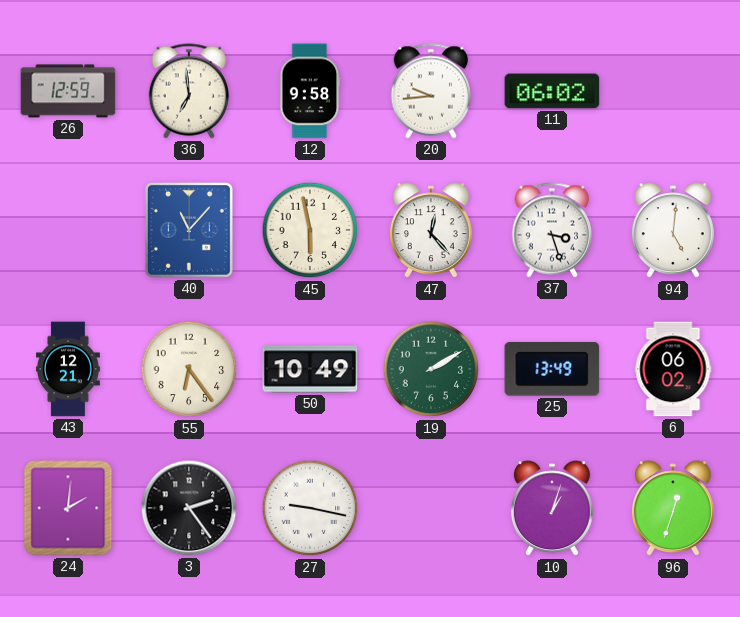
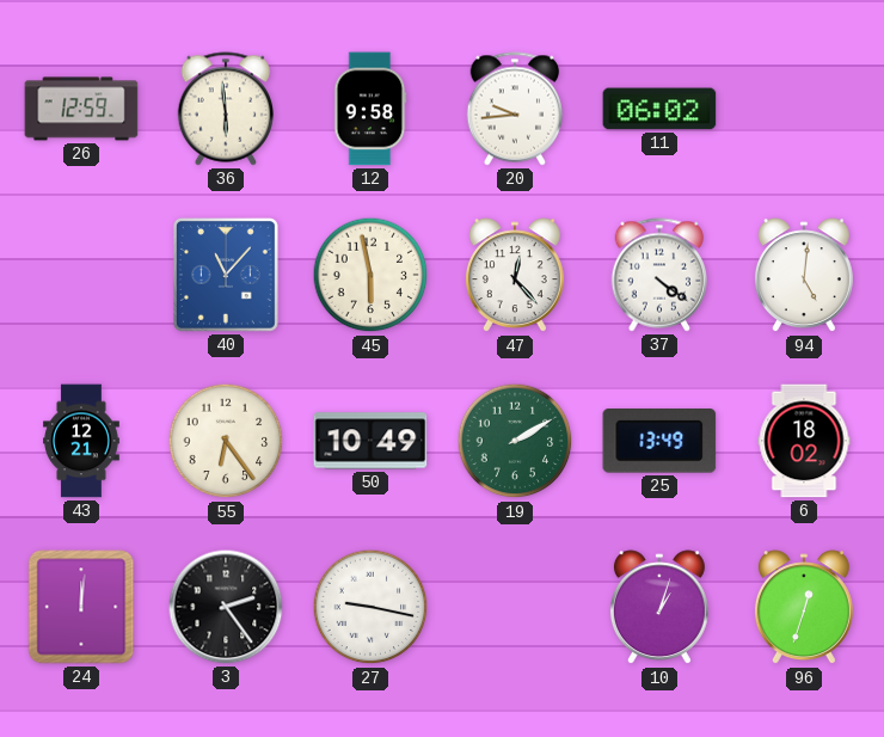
36: 6:59 -> 5:59 (226, 109)
37: 3:27 -> 4:21 (659, 275)
6: 06:02 -> 18:02 (804, 441)
24: 2:01 -> 12:01 (81, 607)
